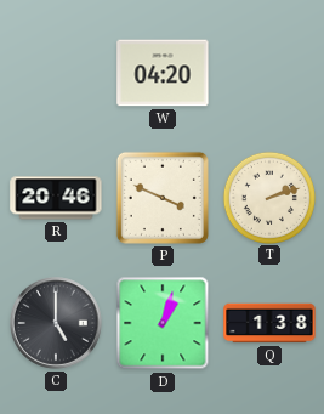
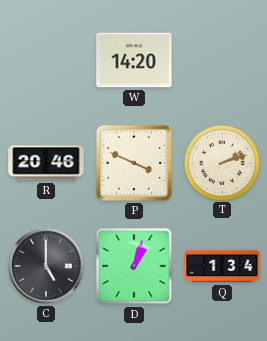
W: 04:20 -> 14:20 (134, 60)
Q: 1:38 -> 1:34 (222, 266)
